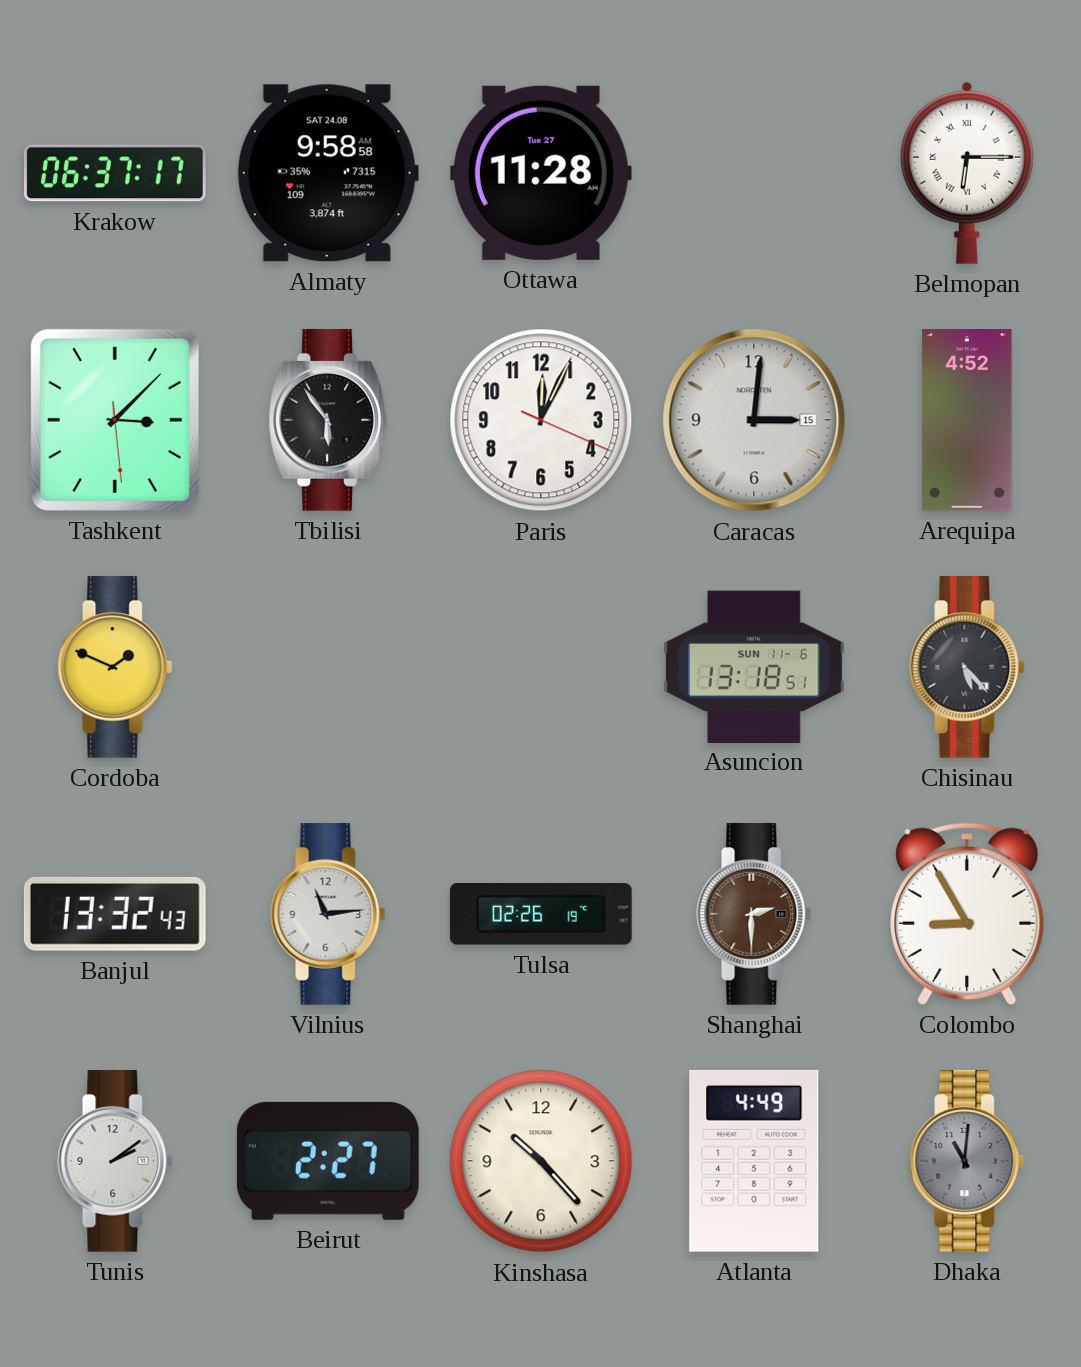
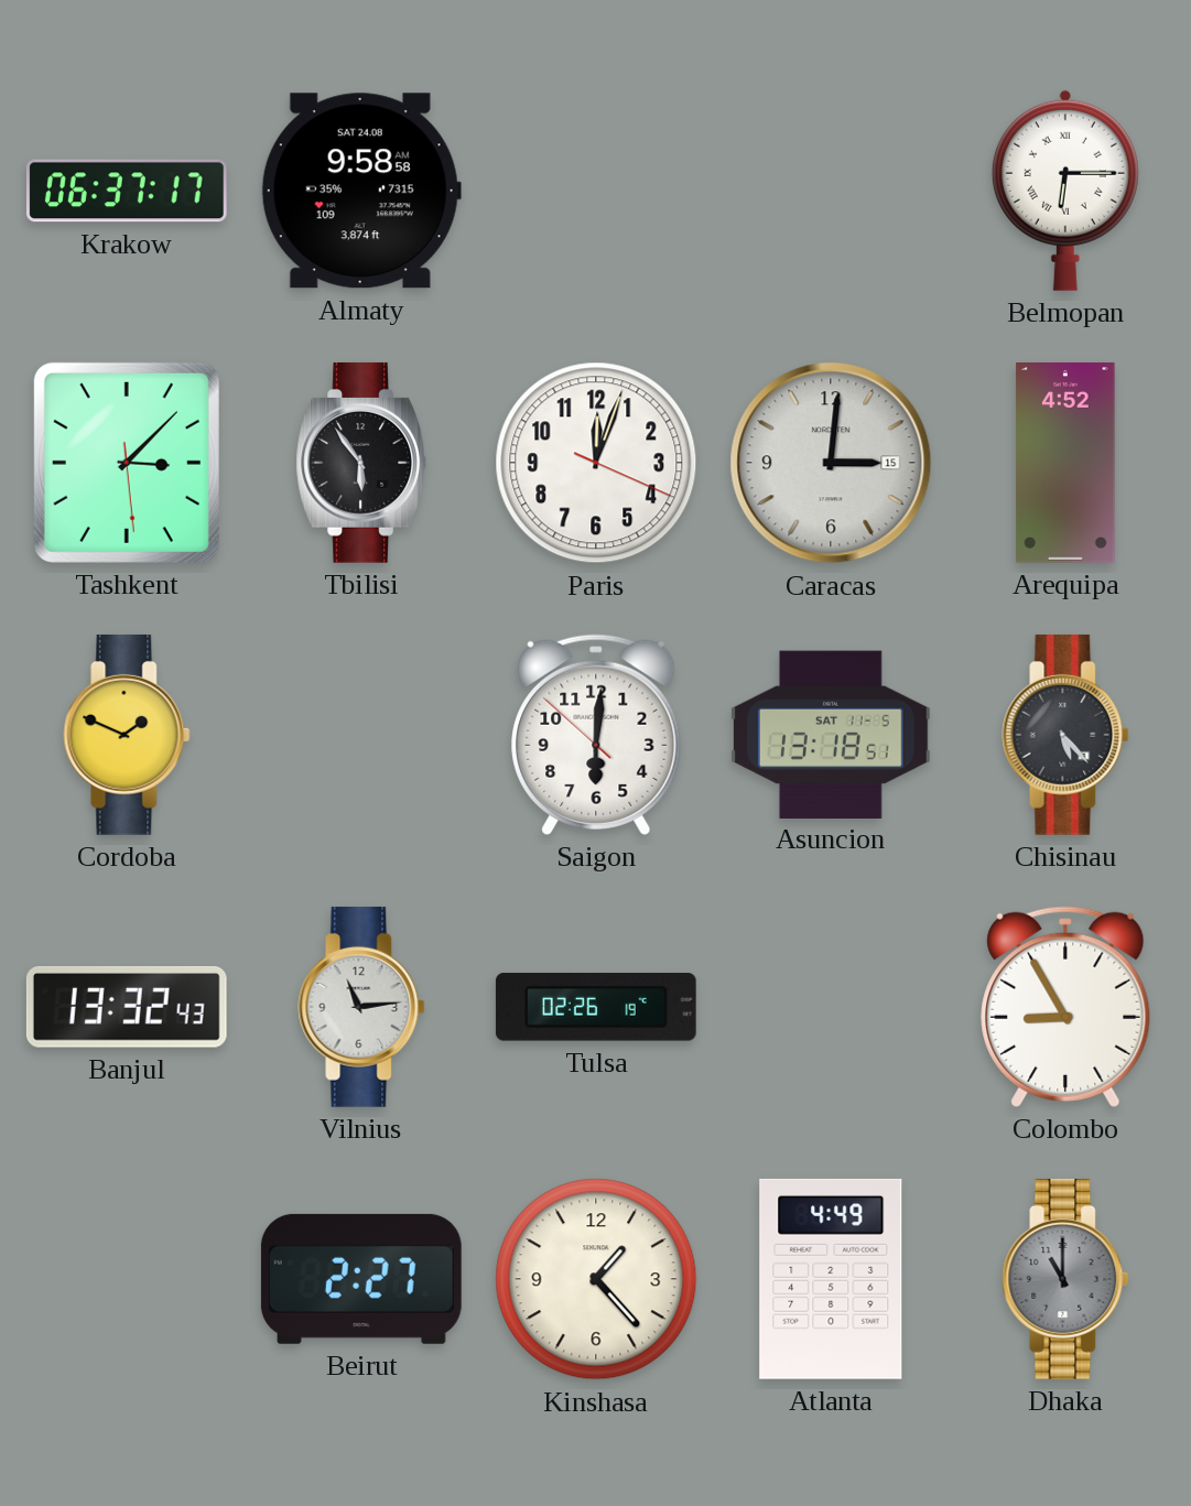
Ottawa: 11:28 -> none (541, 173)
Paris: 12:04 -> 12:03 (596, 463)
Saigon: none -> 6:00 (596, 735)
Asuncion date: SUN 11-6 -> SAT 11-5 (831, 734)
Shanghai: 2:30 -> none (754, 914)
Tunis: 2:09 -> none (115, 1161)
Kinshasa: 10:23 -> 1:23 (596, 1279)
Dhaka: 11:01 -> 11:00 (1065, 1279)
